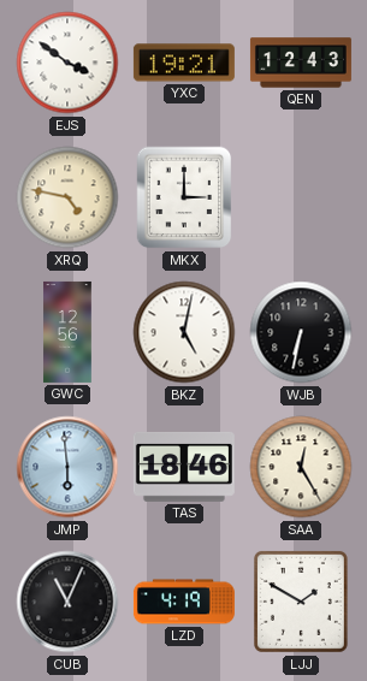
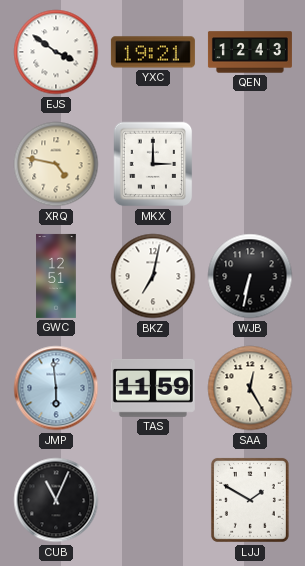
GWC: 12:56 -> 12:51 (56, 276)
BKZ: 5:02 -> 7:02 (153, 276)
TAS: 18:46 -> 11:59 (153, 388)
LZD: 4:19 -> none (184, 602)
